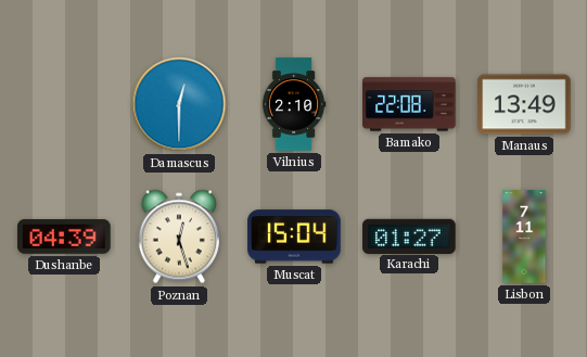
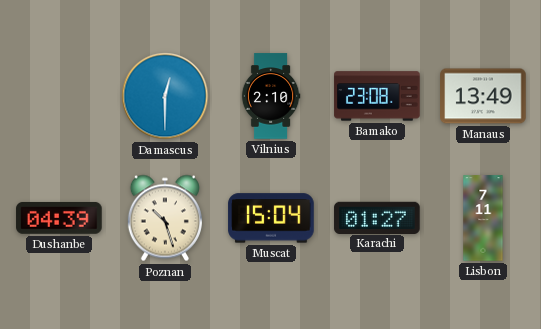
Bamako: 22:08 -> 23:08 (377, 96)
Poznan: 12:27 -> 10:27 (165, 218)
